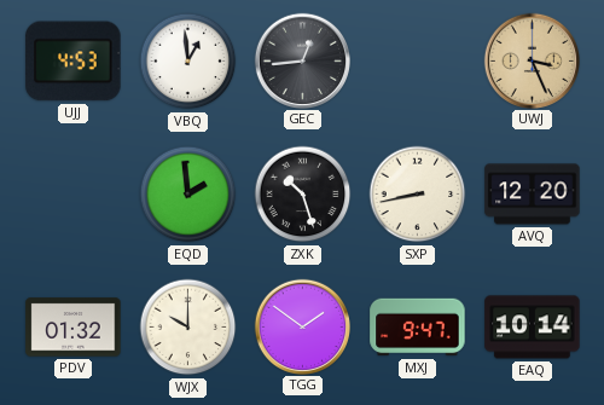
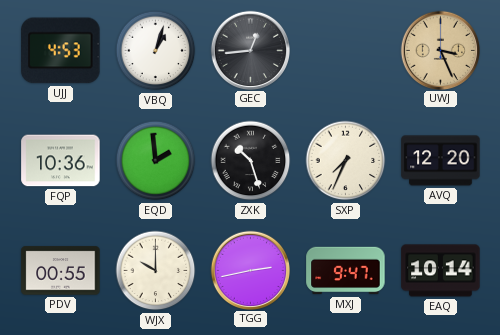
VBQ: 12:59 -> 1:03 (156, 51)
FQP: none -> 10:36 (61, 161)
SXP: 8:43 -> 7:34 (346, 161)
PDV: 01:32 -> 00:55 (61, 271)
TGG: 1:51 -> 2:43 (250, 270)
